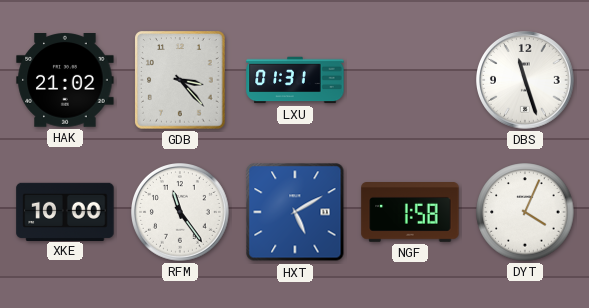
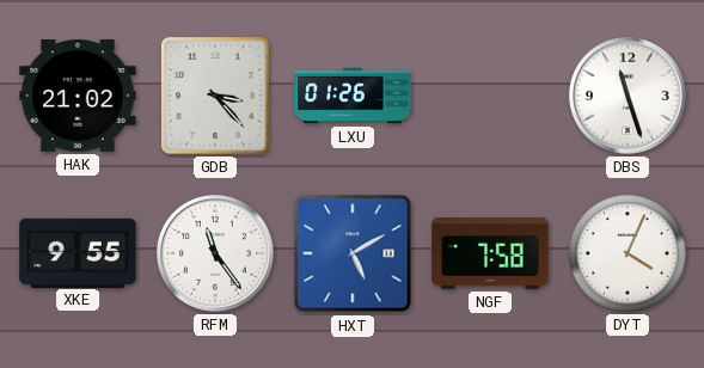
LXU: 01:31 -> 01:26 (353, 96)
XKE: 10:00 -> 9:55 (78, 252)
NGF: 1:58 -> 7:58 (490, 254)
